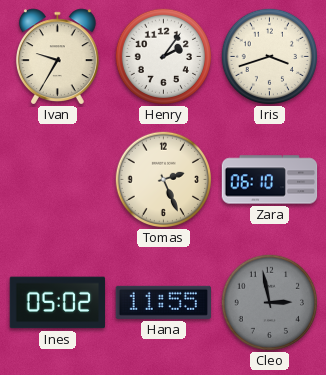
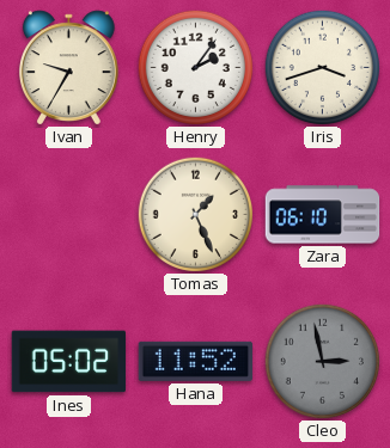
Tomas: 2:26 -> 1:26 (195, 214)
Hana: 11:55 -> 11:52 (195, 361)
